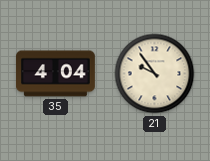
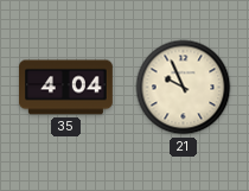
21: 9:54 -> 9:56 (184, 88)
